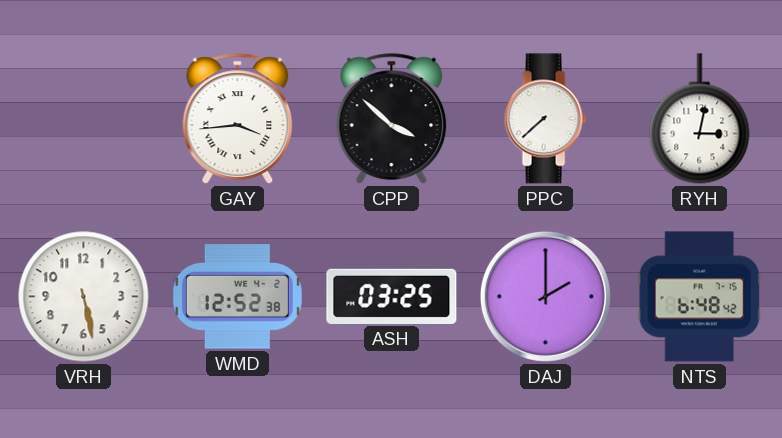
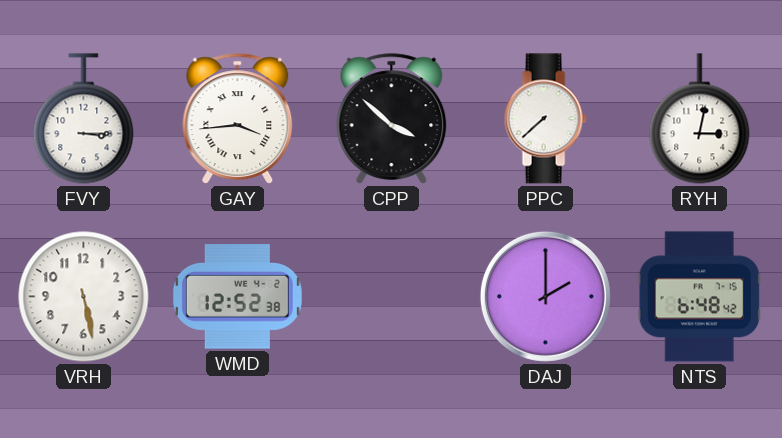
FVY: none -> 3:15 (84, 119)
ASH: 03:25 -> none (392, 296)
